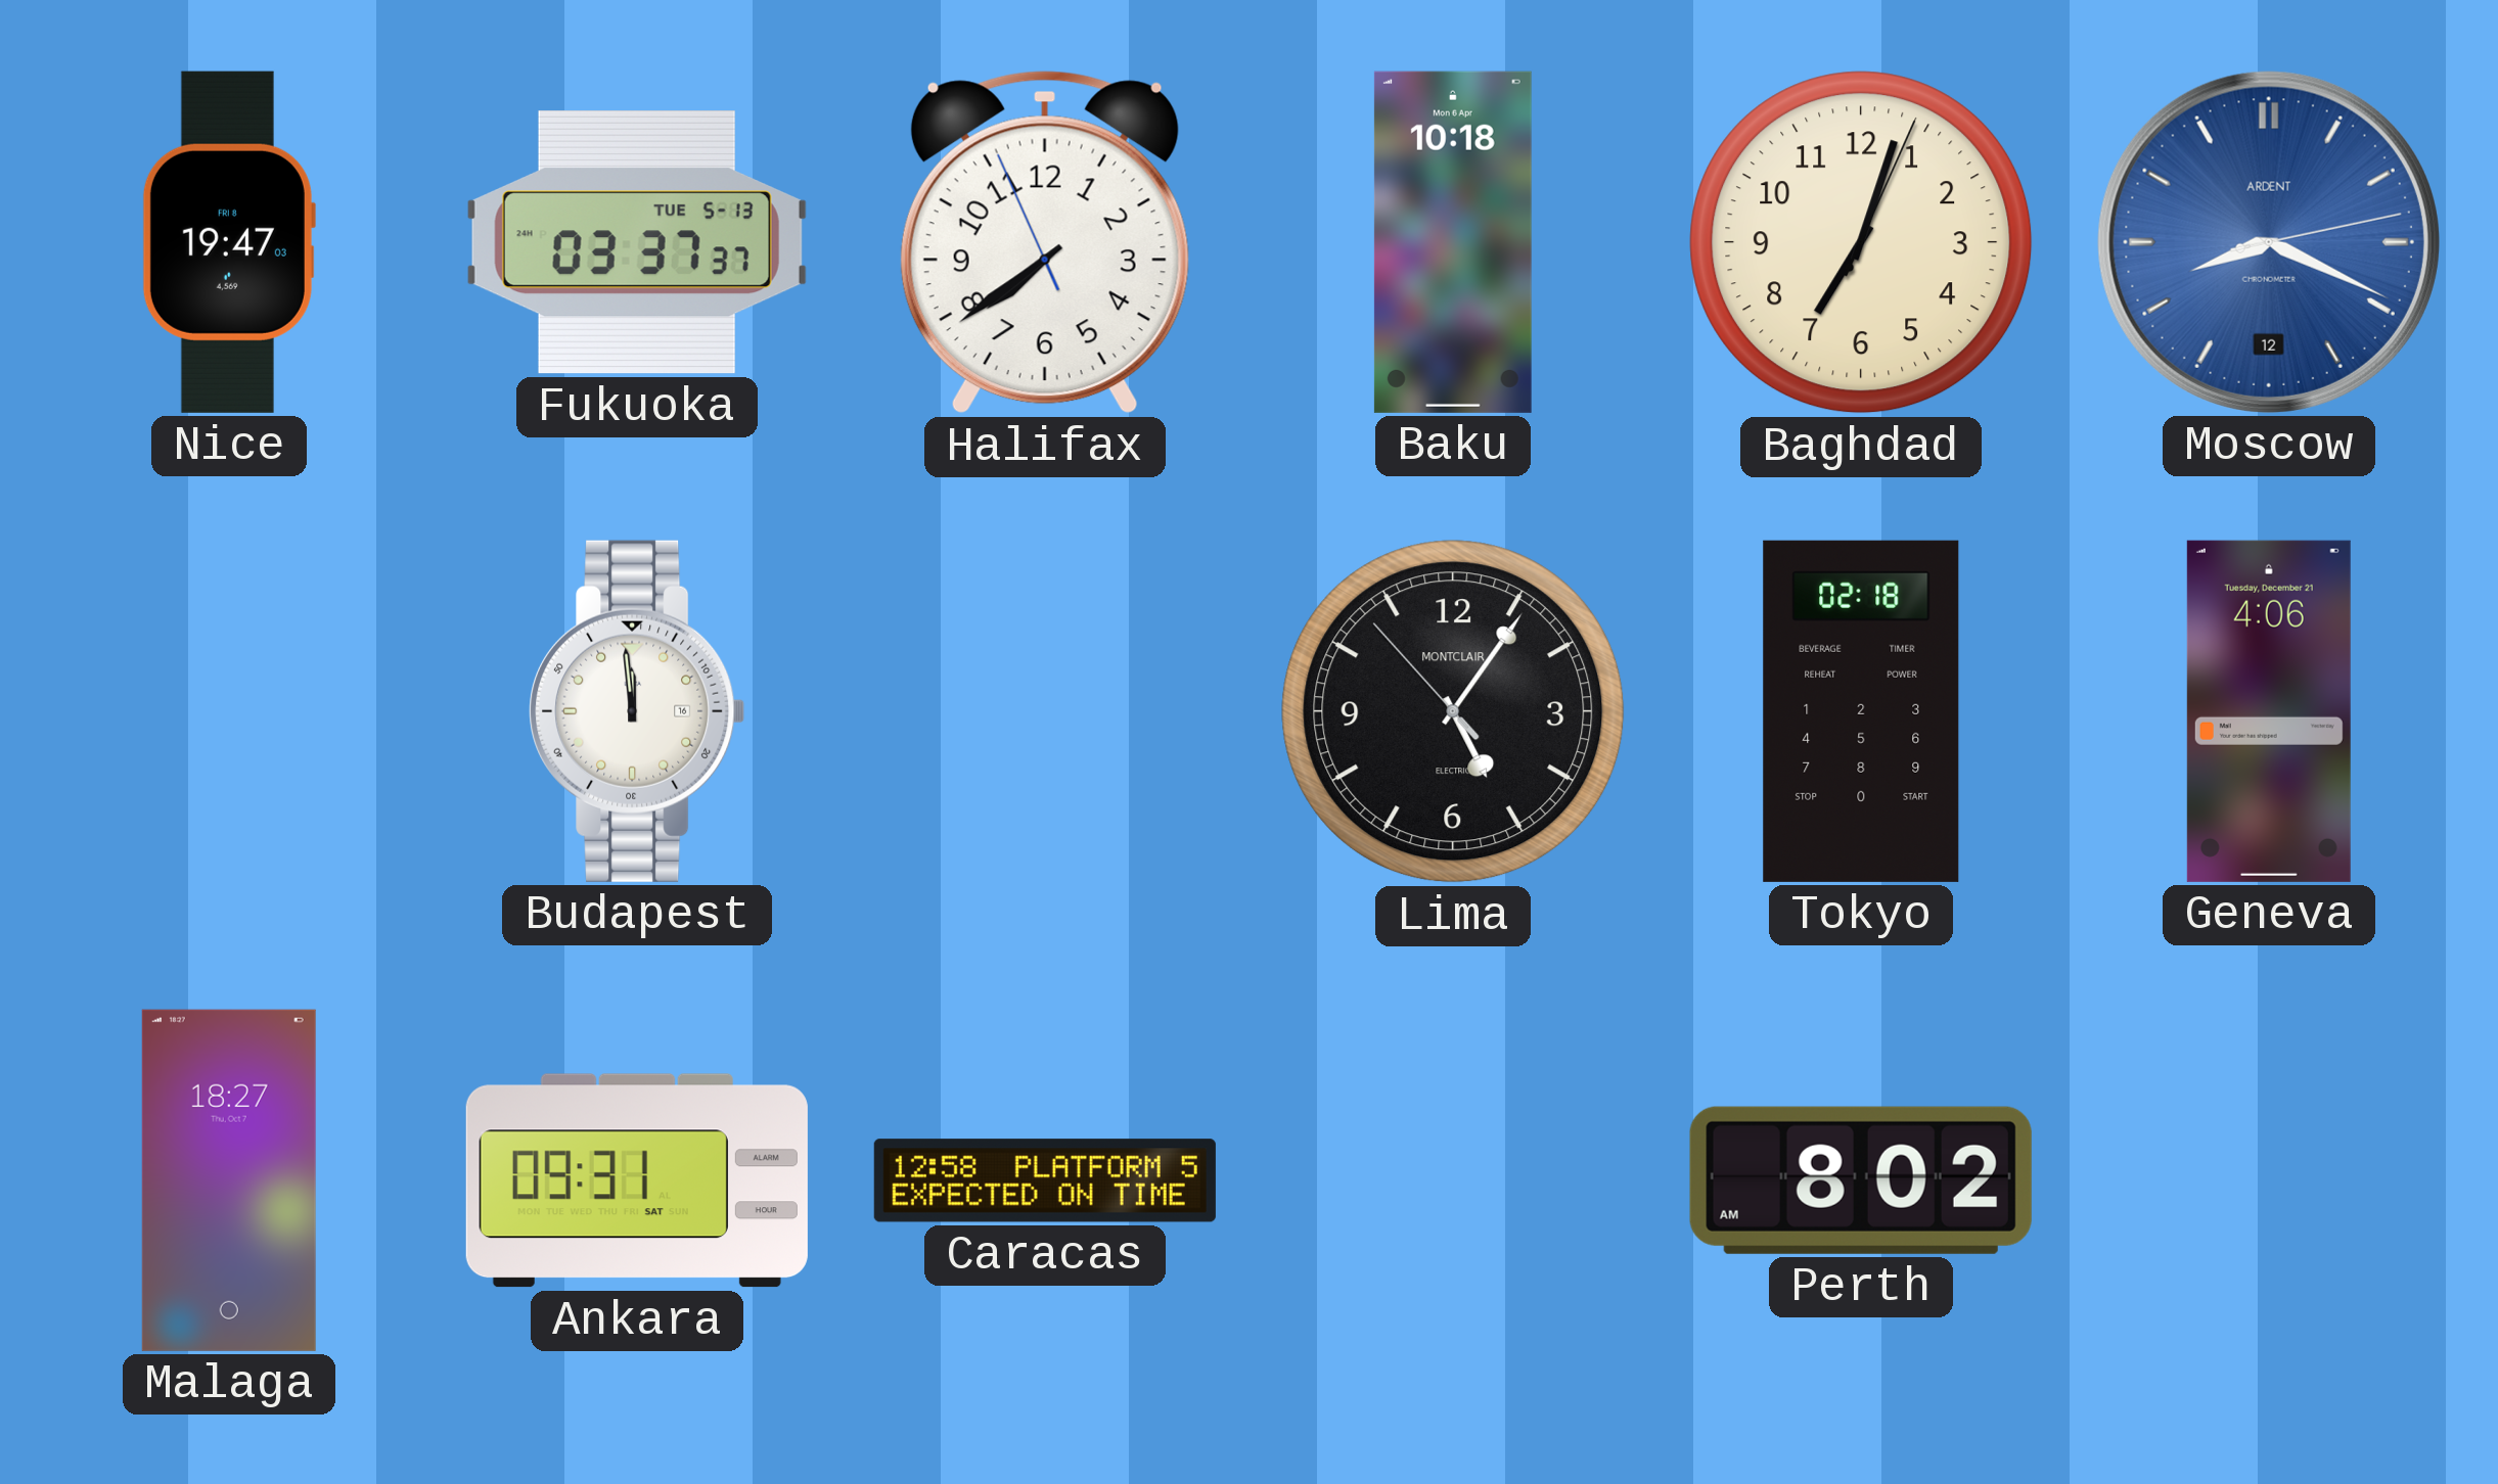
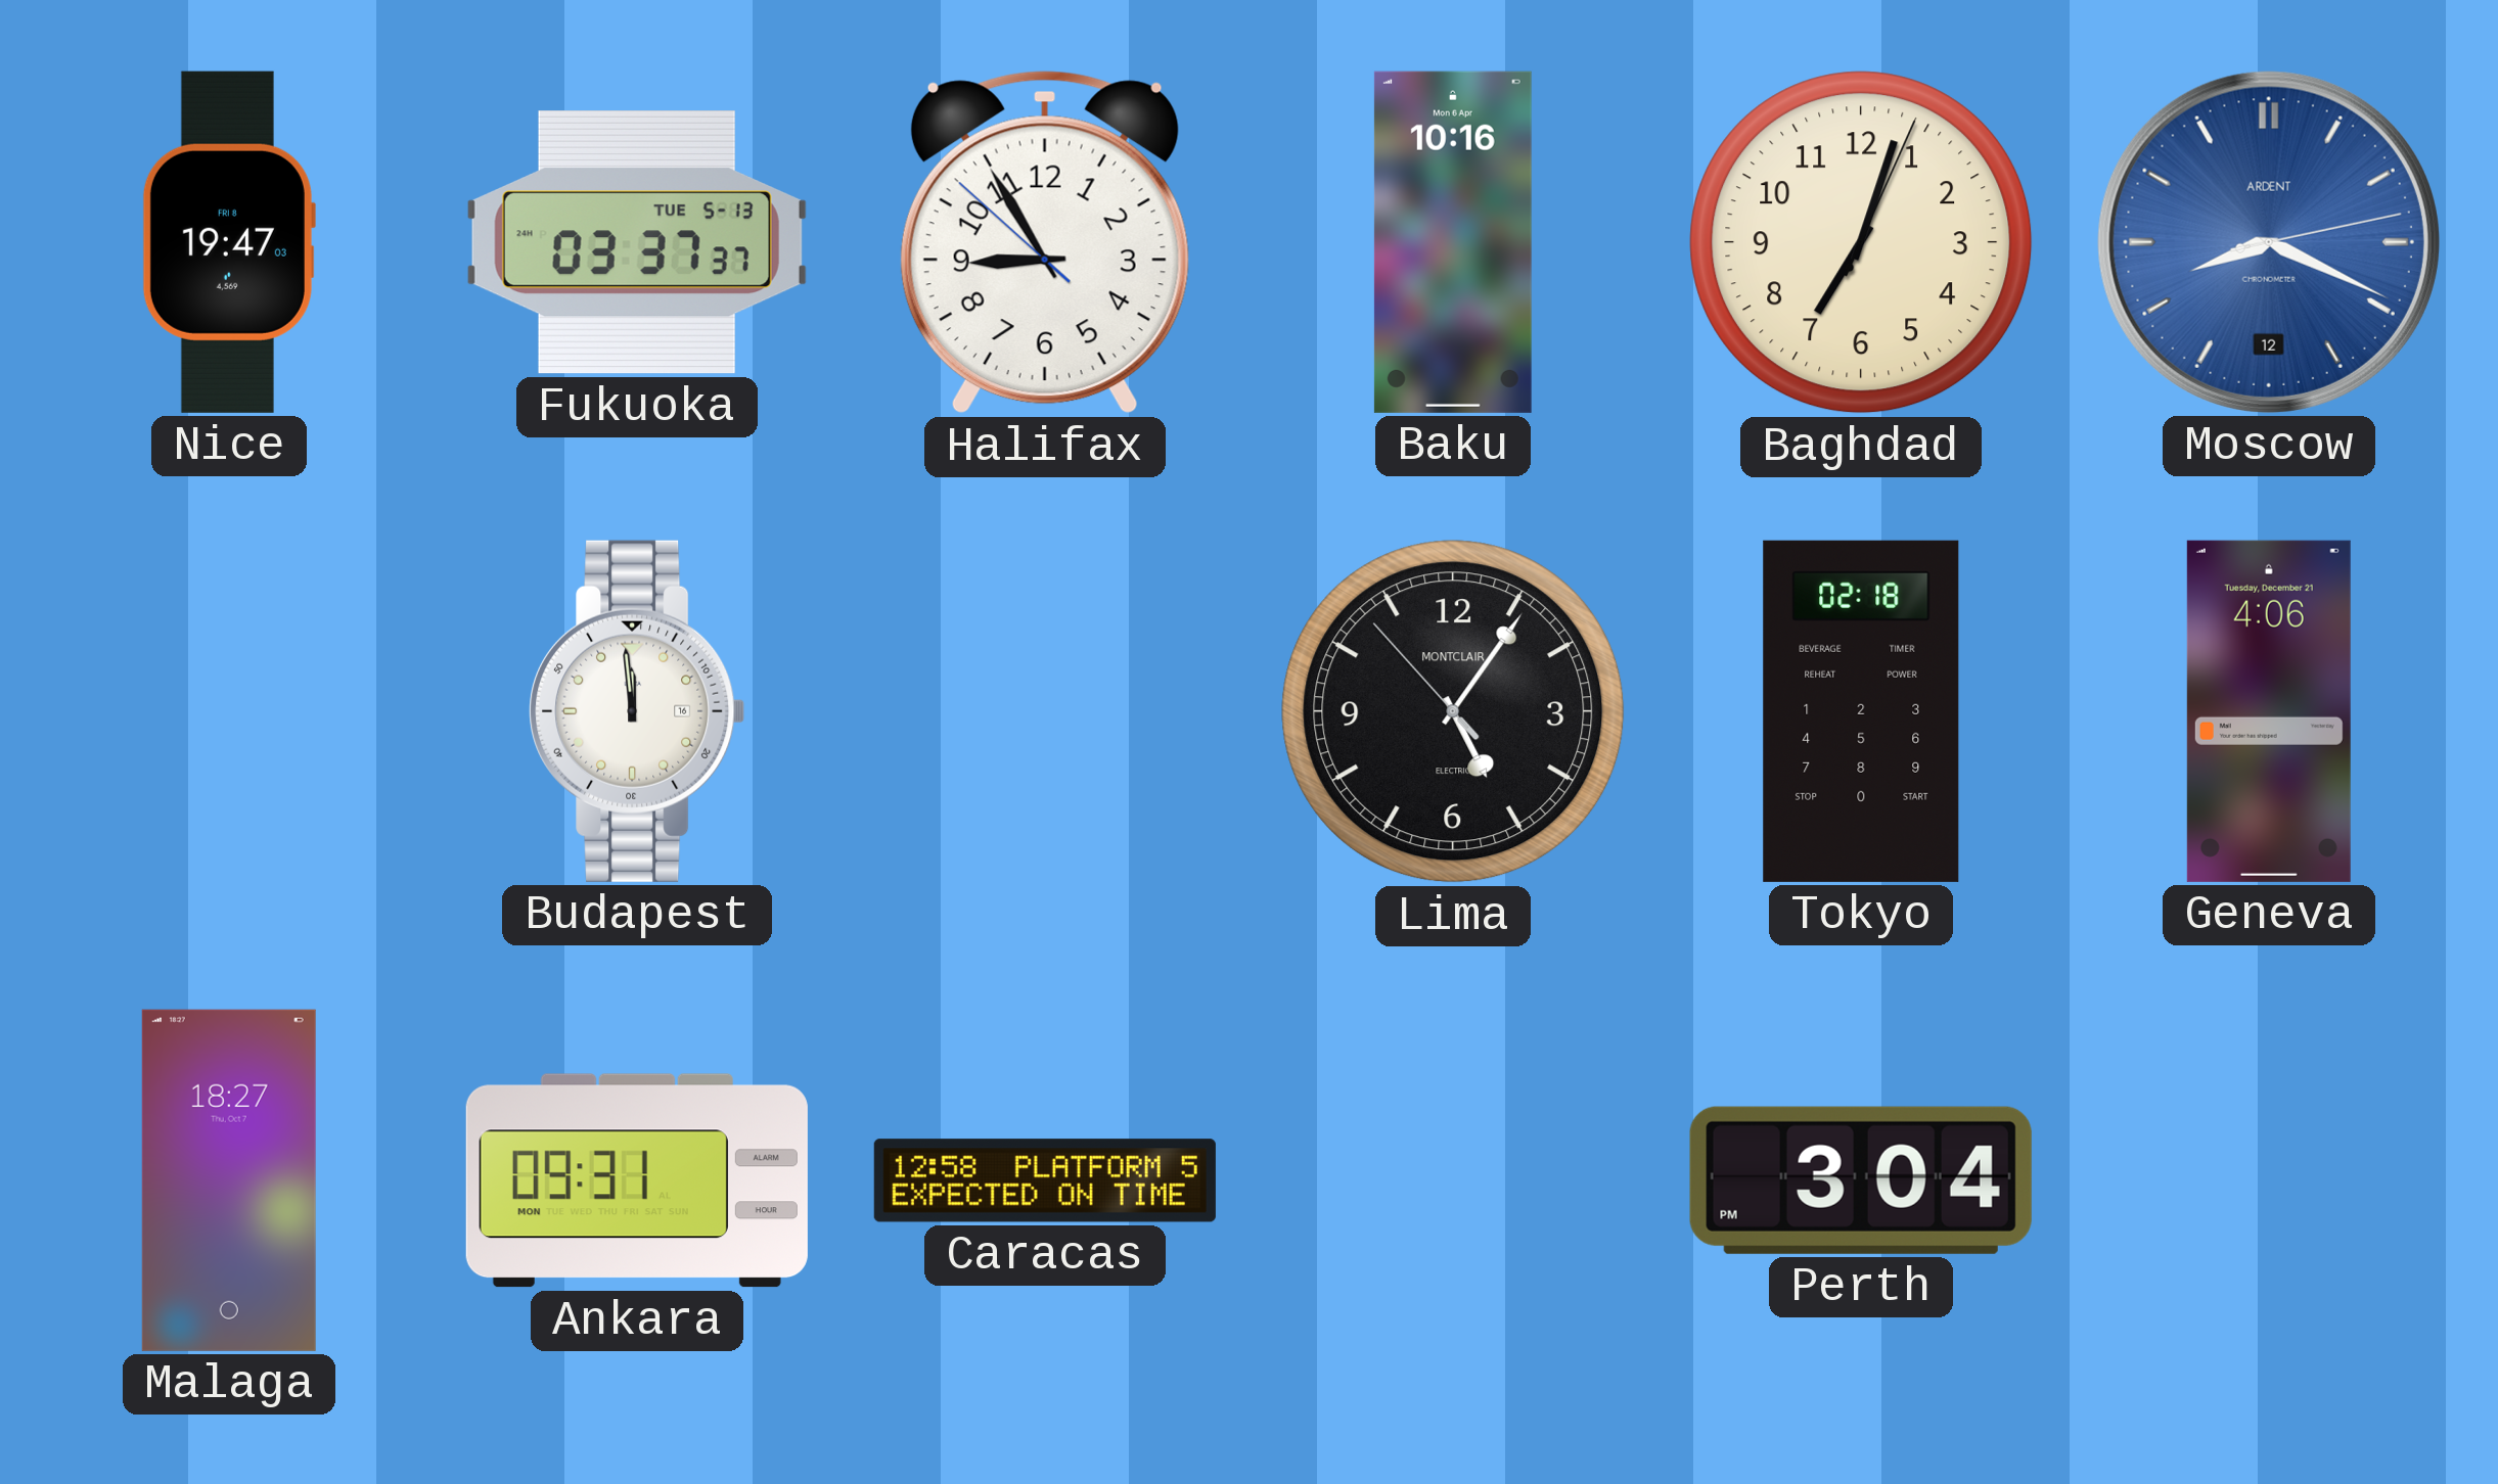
Halifax: 7:38 -> 8:54 (1045, 242)
Baku: 10:18 -> 10:16 (1453, 242)
Ankara date: SAT -> MON (637, 1180)
Perth: 8:02 -> 3:04 (1861, 1180)
